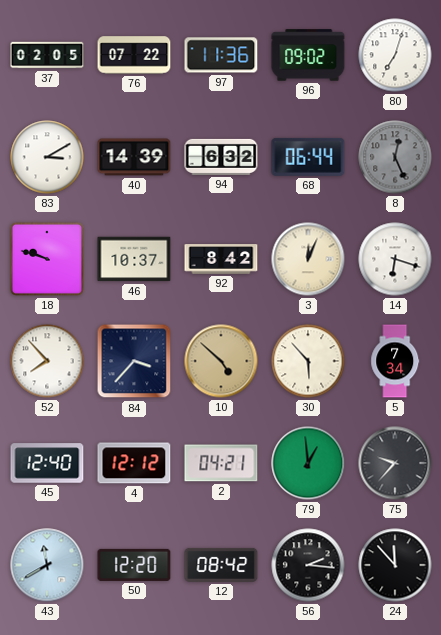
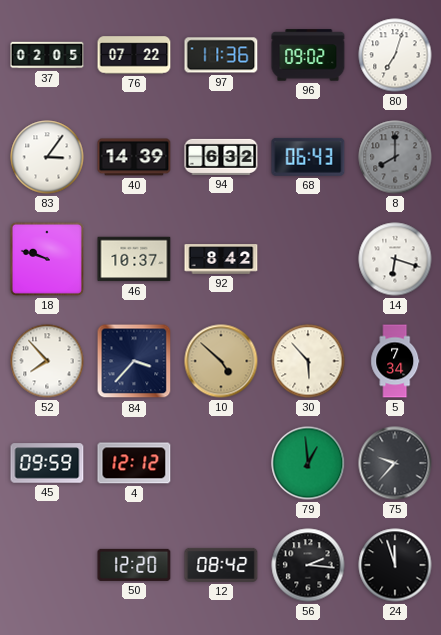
83: 3:10 -> 3:06 (47, 157)
68: 06:44 -> 06:43 (308, 157)
8: 12:26 -> 8:00 (395, 157)
3: 12:04 -> none (308, 259)
45: 12:40 -> 09:59 (47, 463)
2: 04:21 -> none (221, 463)
43: 11:40 -> none (47, 565)
24: 11:53 -> 11:57 (395, 565)
